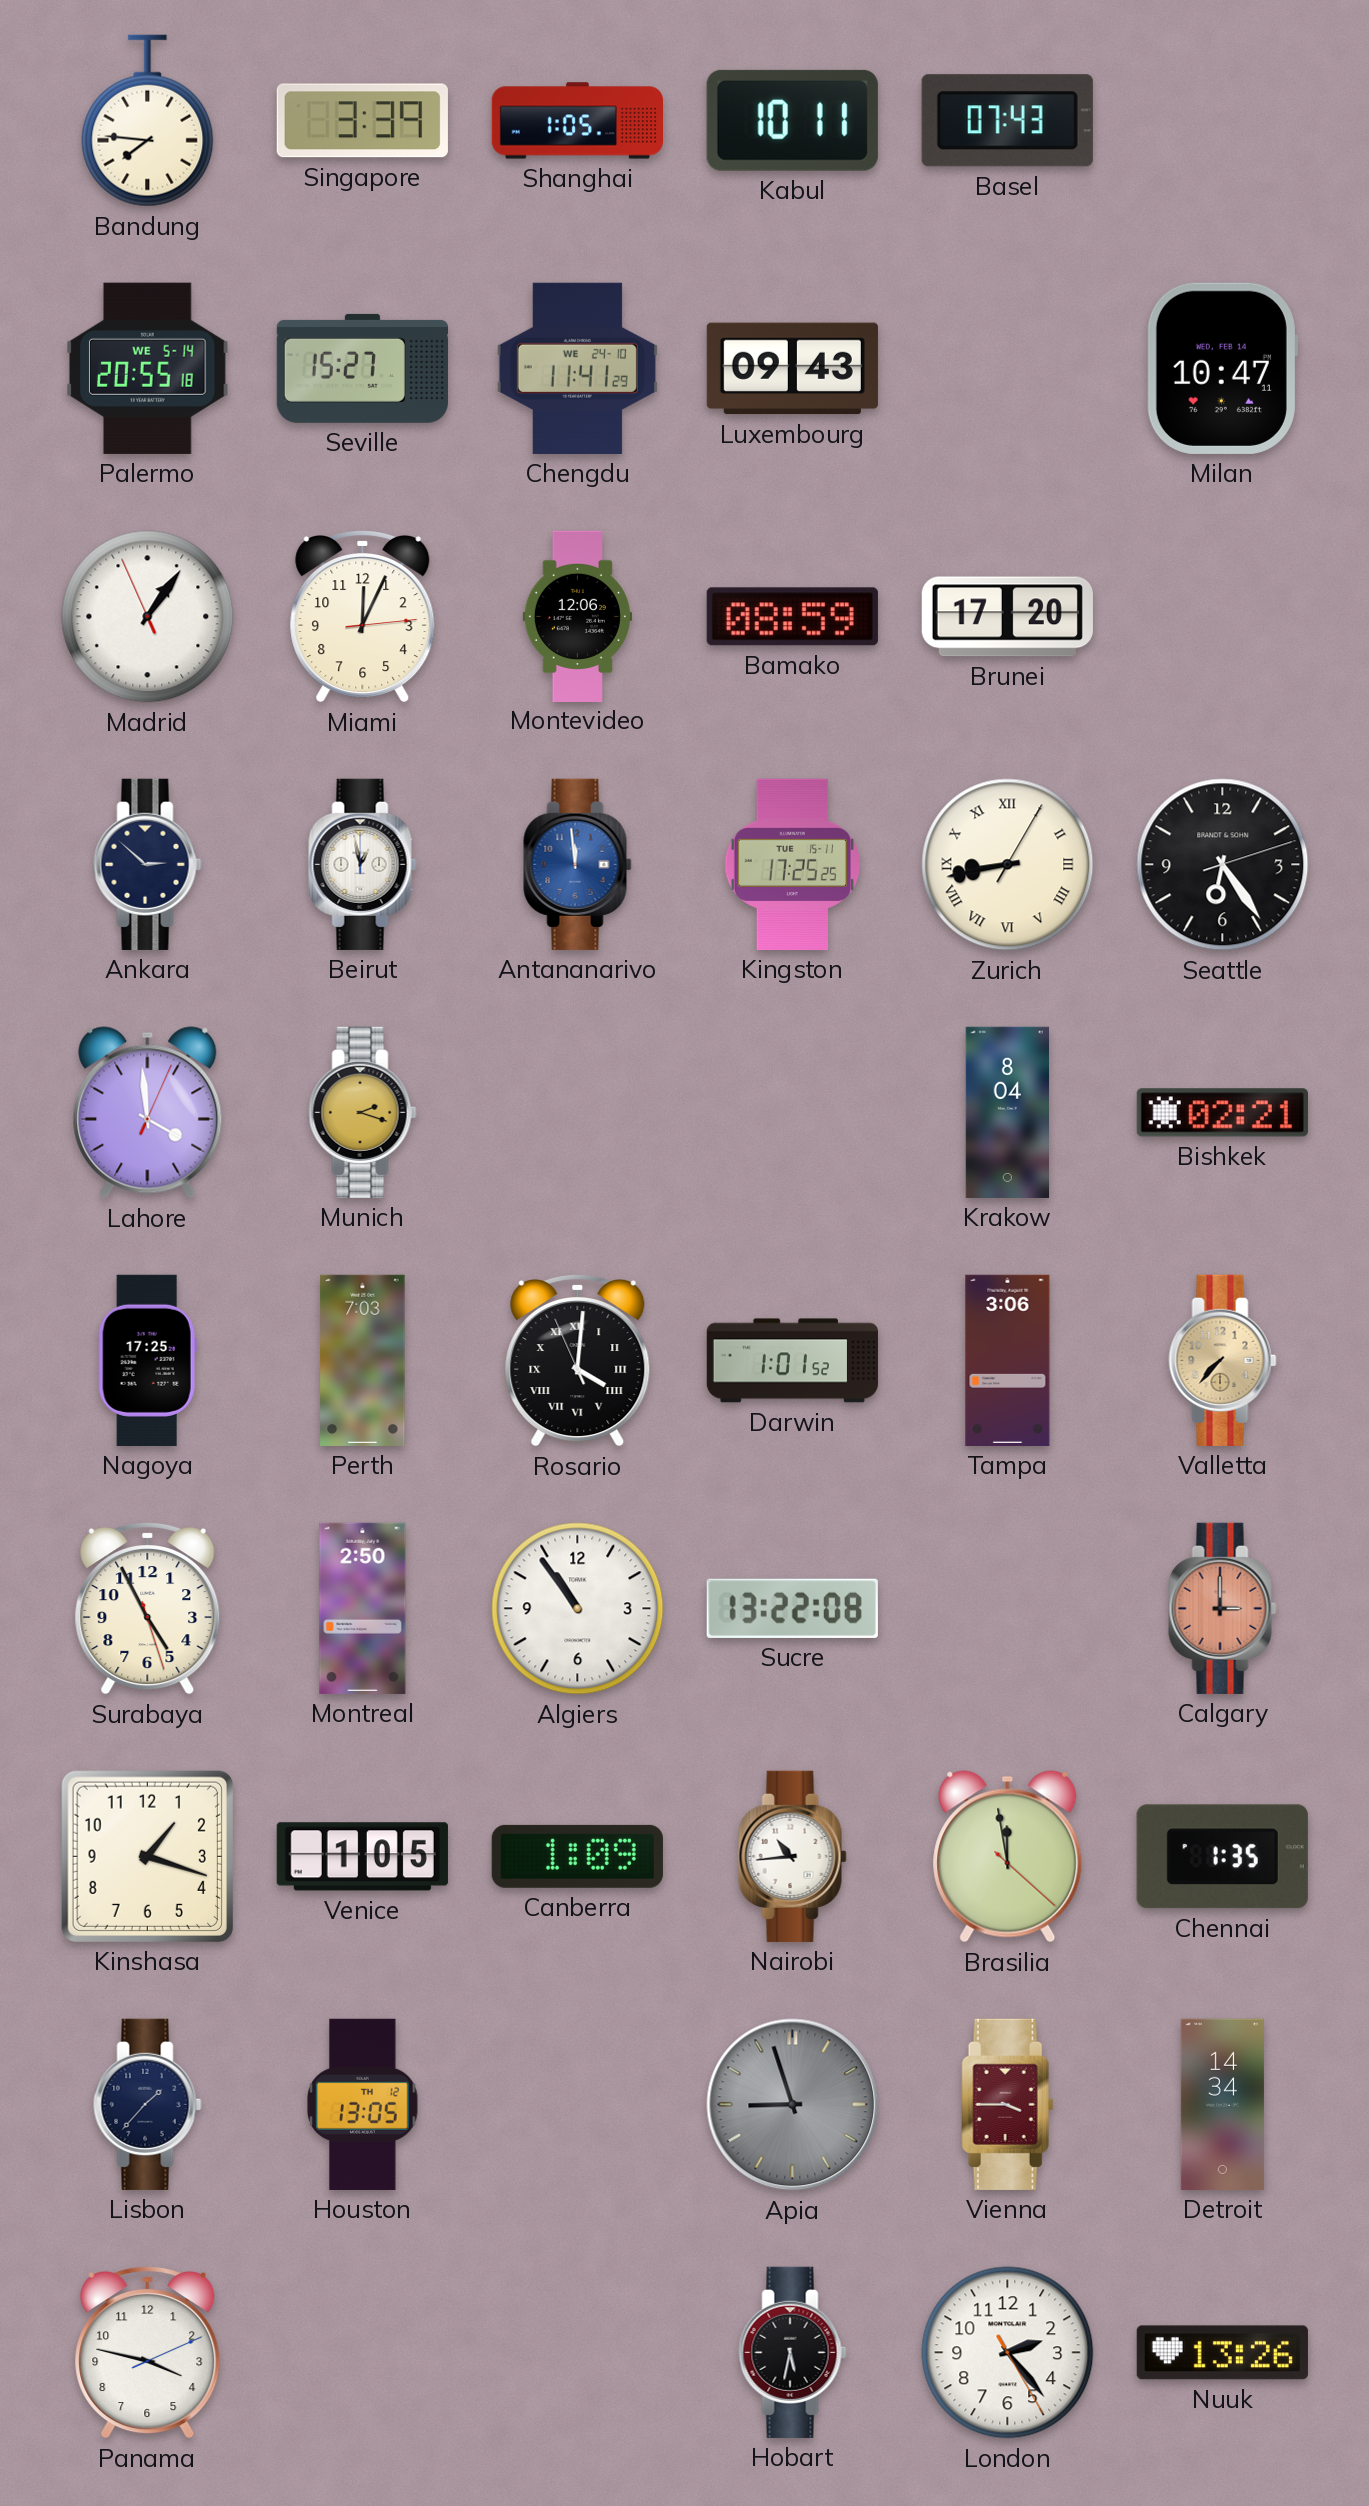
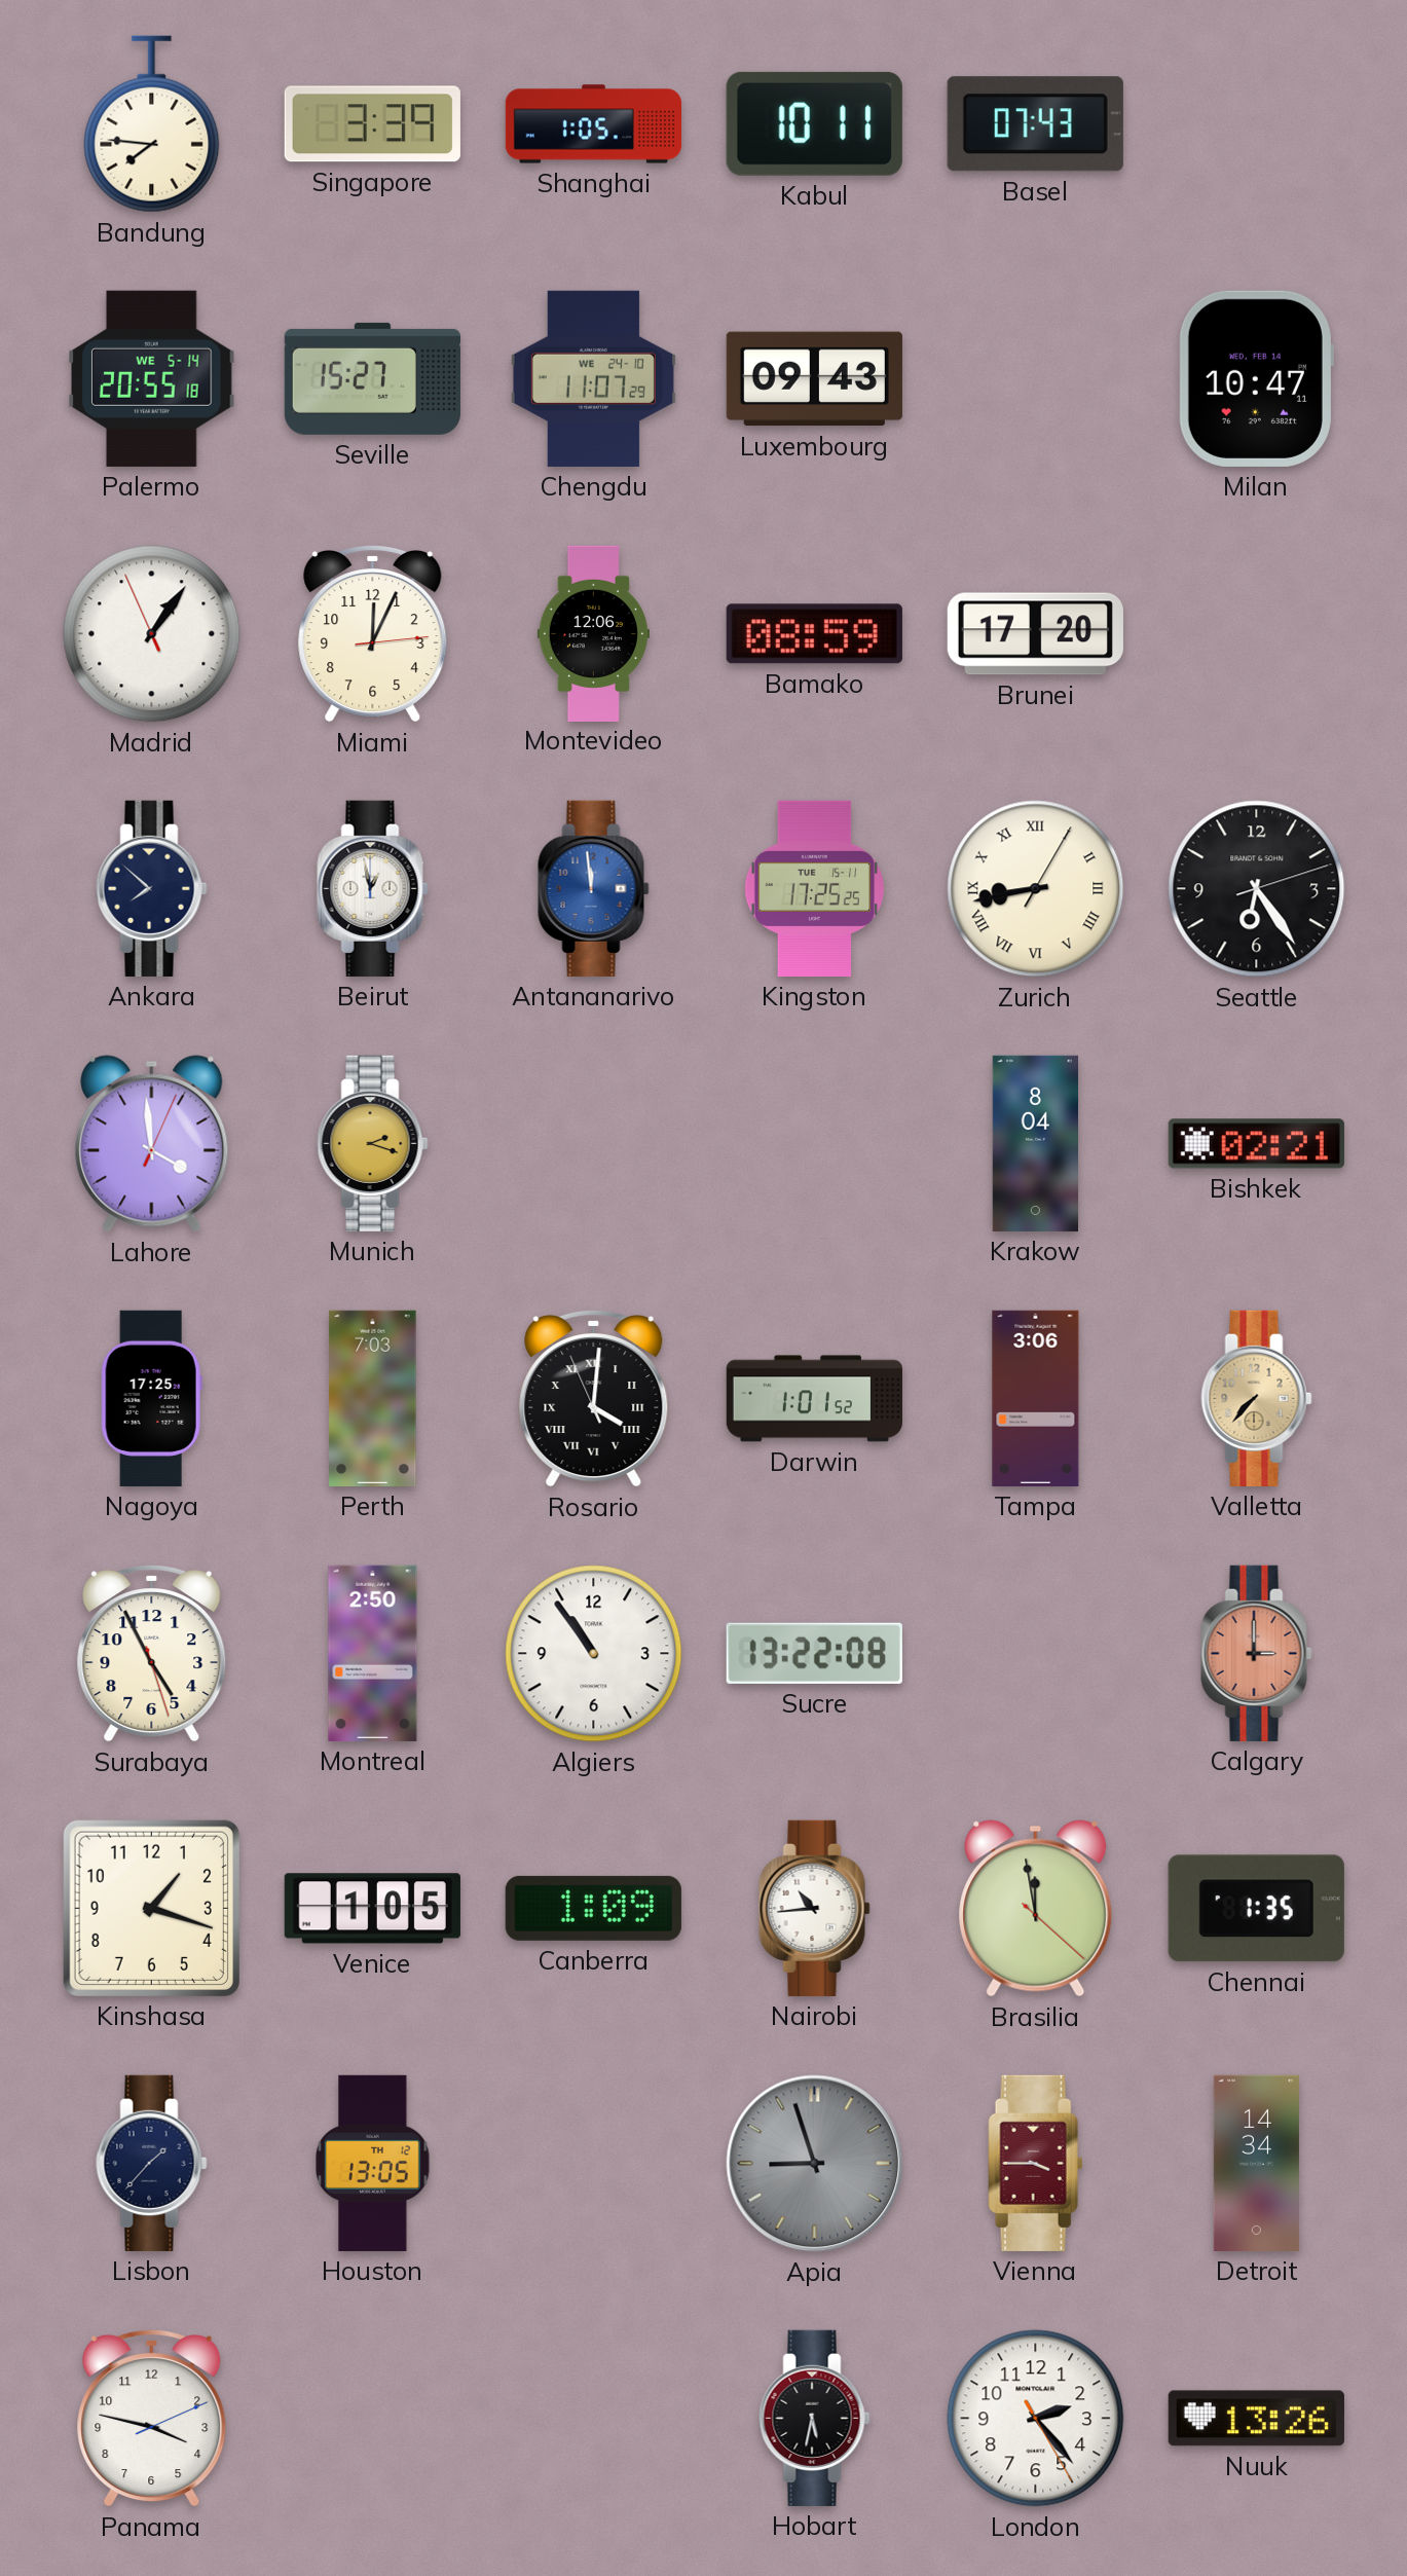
Chengdu: 11:41 -> 11:07 (593, 378)
Ankara: 2:52 -> 7:52 (152, 888)
